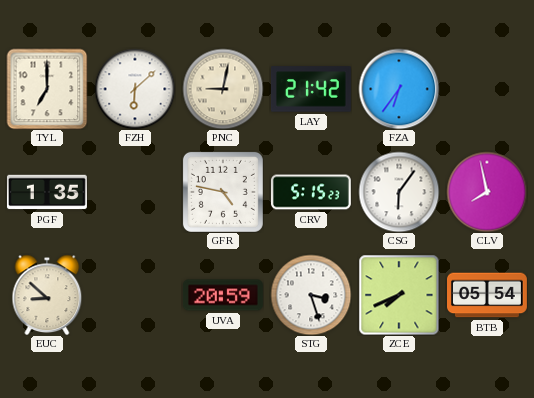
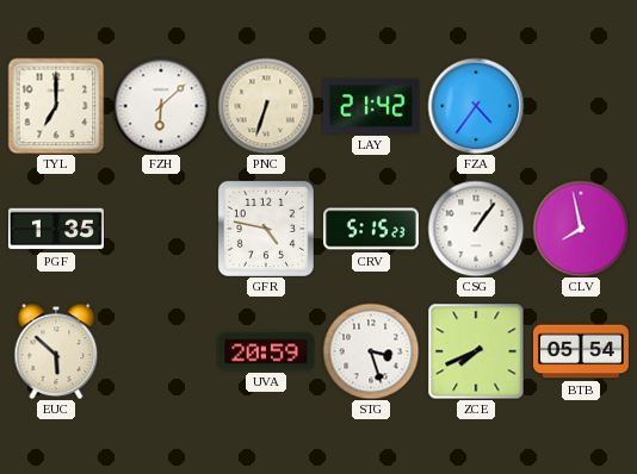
PNC: 9:02 -> 6:33 (266, 106)
FZA: 6:36 -> 4:36 (476, 106)
CSG: 6:06 -> 1:06 (476, 229)
EUC: 8:52 -> 5:52 (56, 351)
